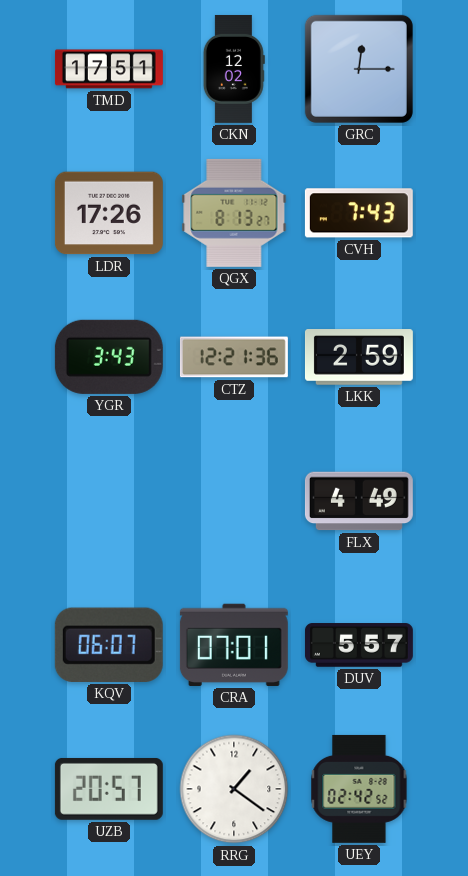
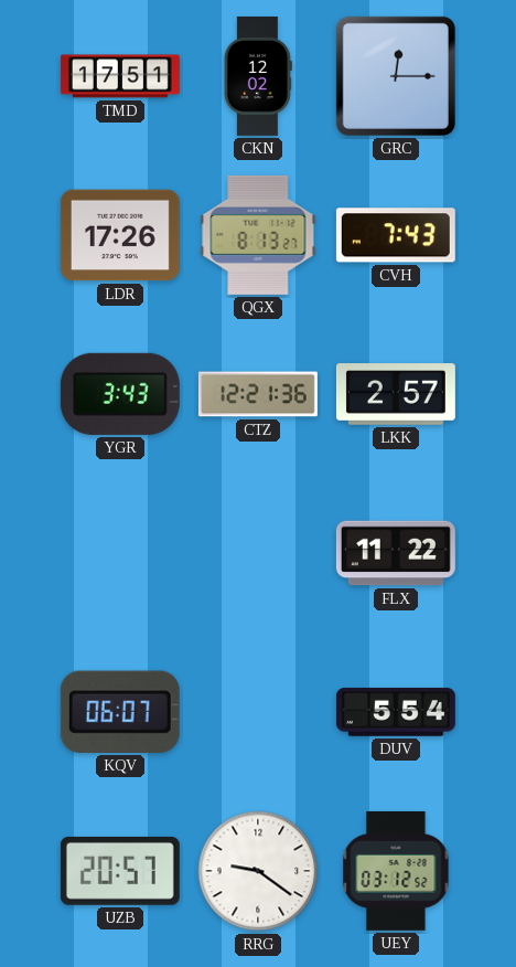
LKK: 2:59 -> 2:57 (396, 394)
FLX: 4:49 -> 11:22 (396, 553)
CRA: 07:01 -> none (234, 645)
DUV: 5:57 -> 5:54 (396, 712)
RRG: 1:21 -> 9:21 (258, 871)
UEY: 02:42 -> 03:12 (396, 871)
